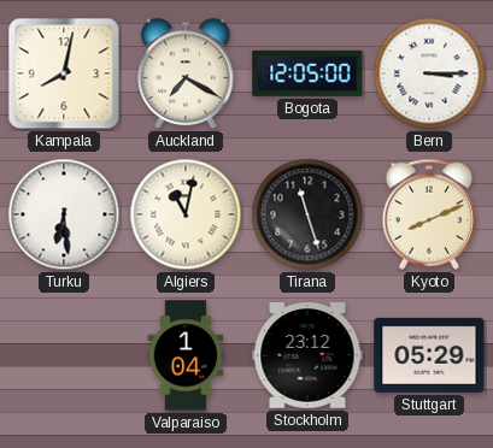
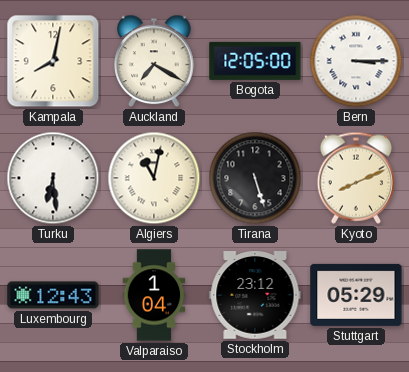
Tirana: 11:27 -> 5:27 (255, 178)
Luxembourg: none -> 12:43 (53, 295)
